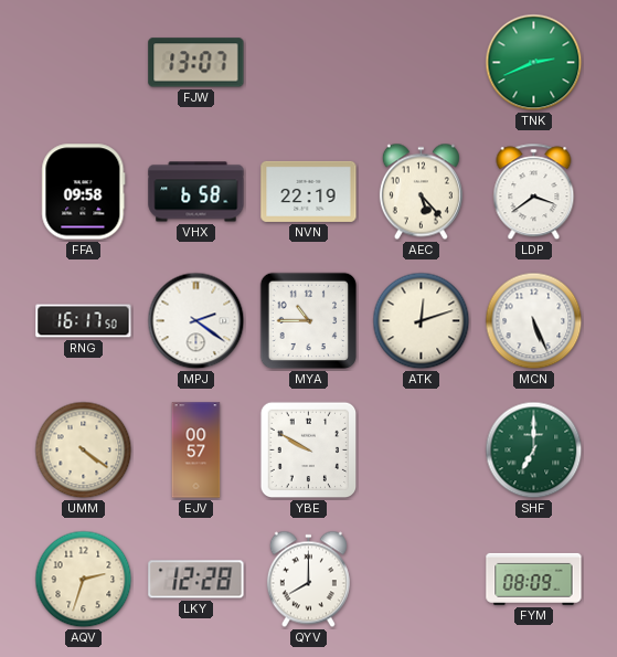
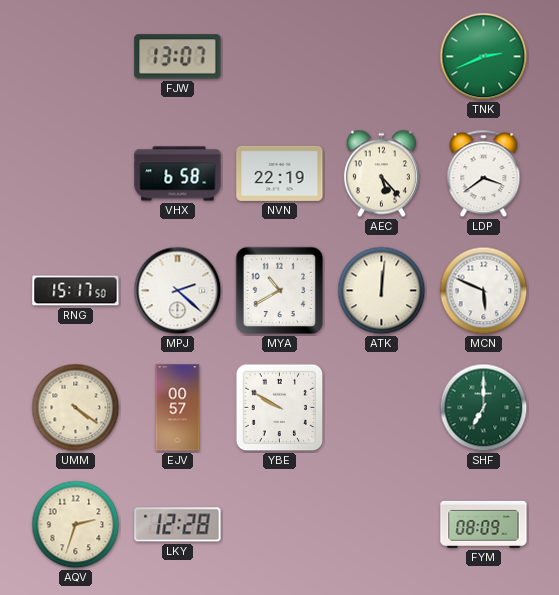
FFA: 09:58 -> none (84, 192)
RNG: 16:17 -> 15:17 (76, 291)
MPJ: 2:21 -> 2:22 (178, 291)
MYA: 10:45 -> 10:40 (280, 291)
ATK: 12:12 -> 12:01 (382, 291)
MCN: 5:26 -> 5:49 (484, 291)
QYV: 8:00 -> none (308, 580)
